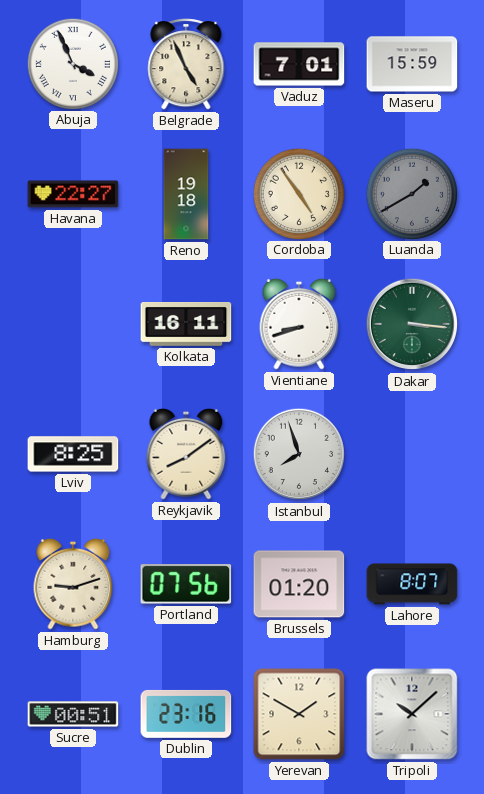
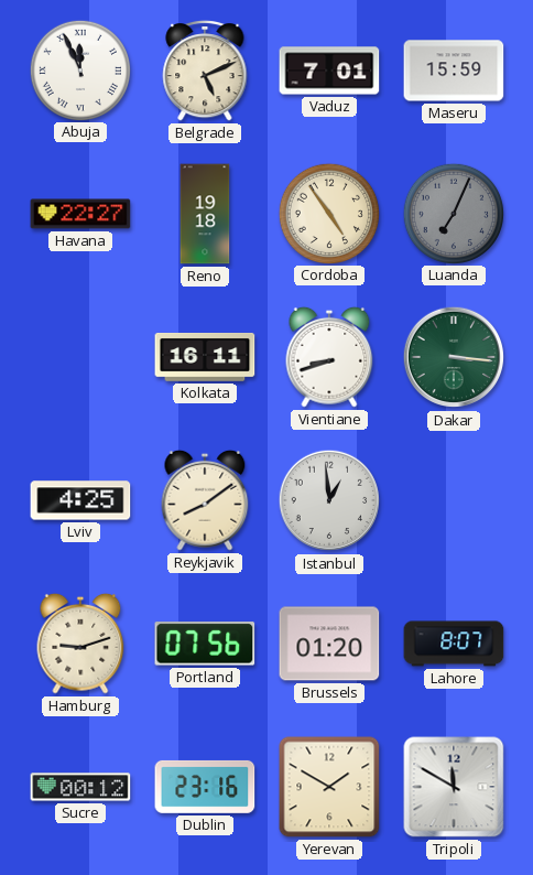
Abuja: 3:56 -> 11:56 (79, 69)
Belgrade: 4:56 -> 5:11 (205, 72)
Luanda: 1:40 -> 7:04 (453, 213)
Lviv: 8:25 -> 4:25 (80, 500)
Istanbul: 7:57 -> 12:59 (329, 500)
Sucre: 00:51 -> 00:12 (80, 787)
Tripoli: 10:08 -> 11:50 (454, 787)
